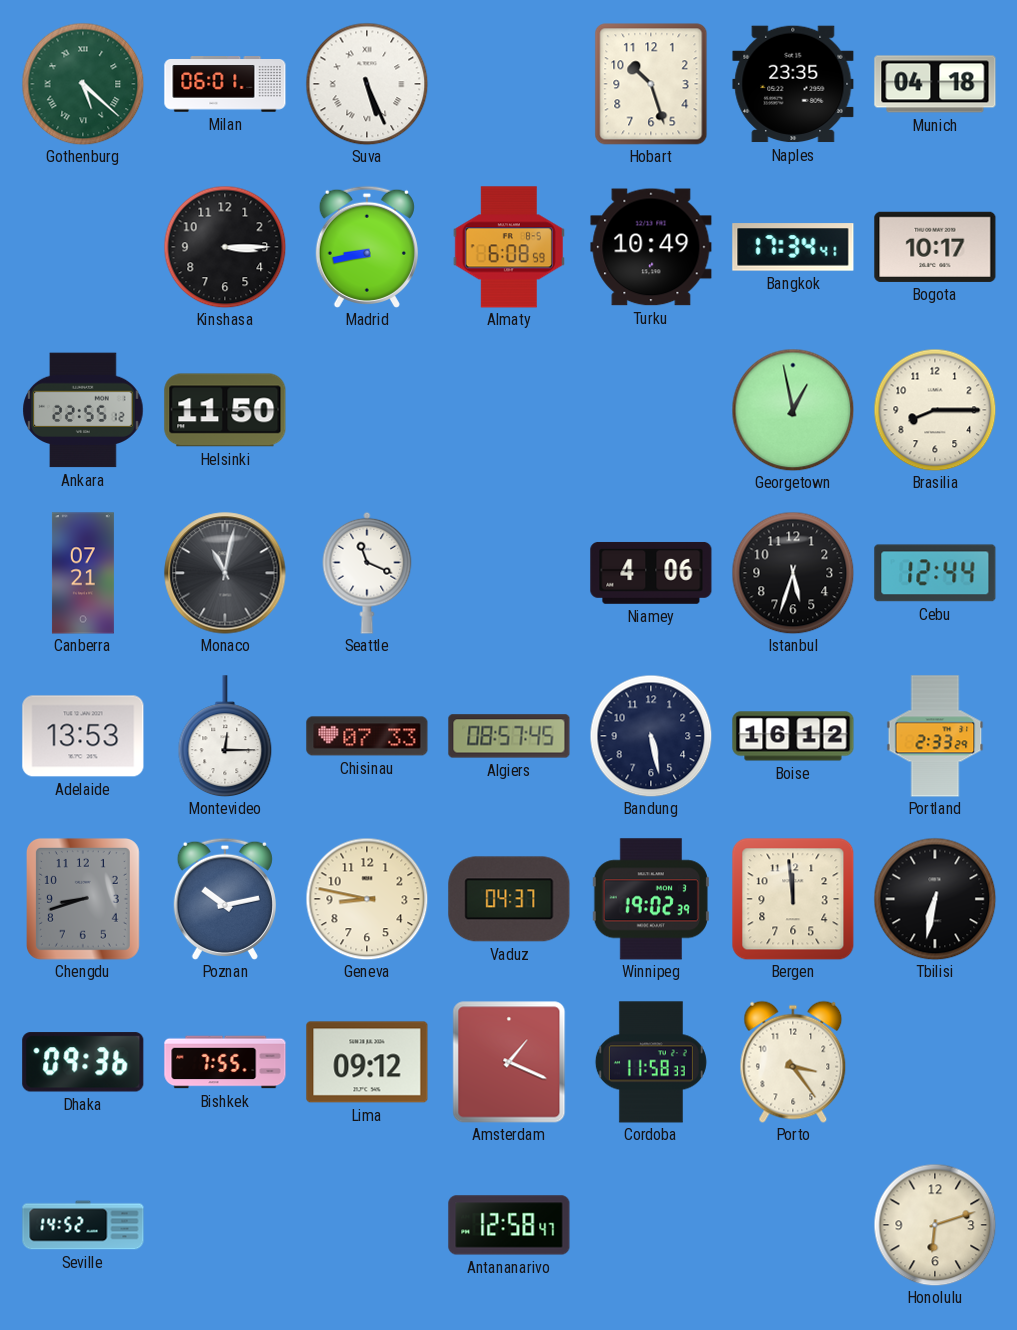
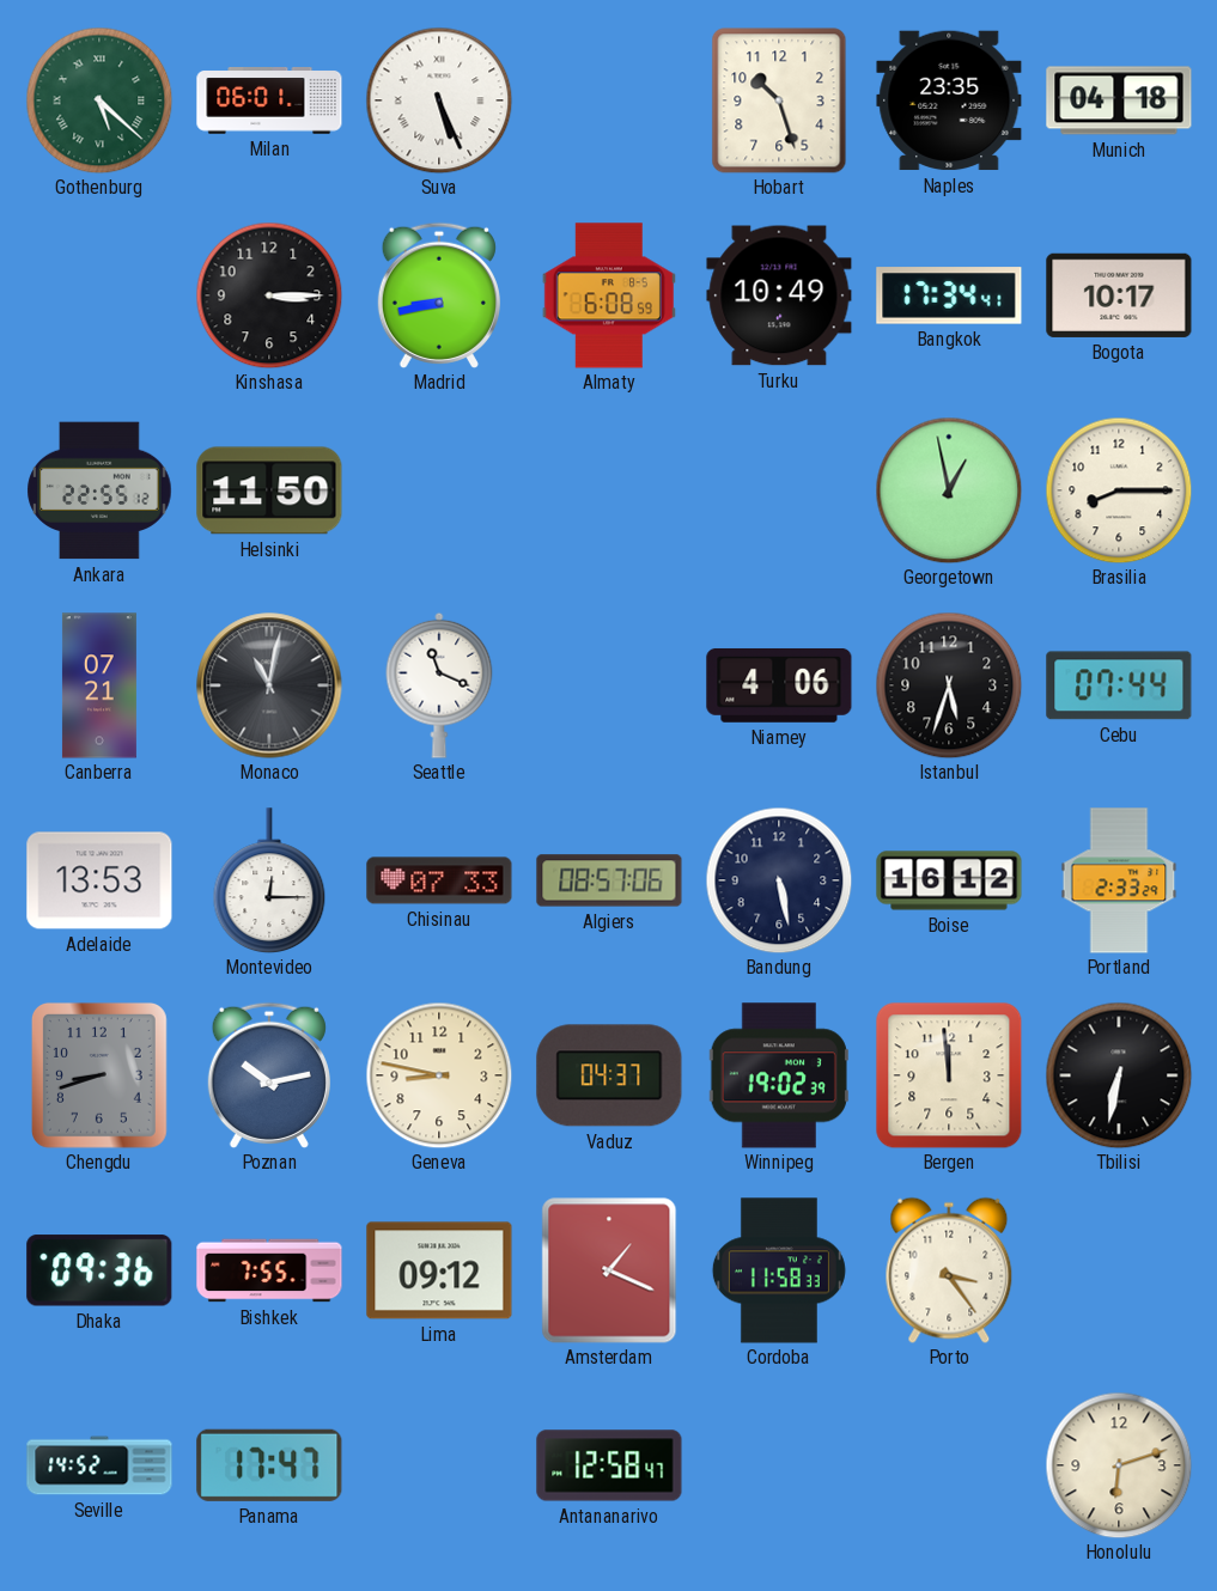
Cebu: 12:44 -> 07:44 (1119, 685)
Algiers: 08:57:45 -> 08:57:06 (609, 880)
Panama: none -> 17:47 (269, 1465)
